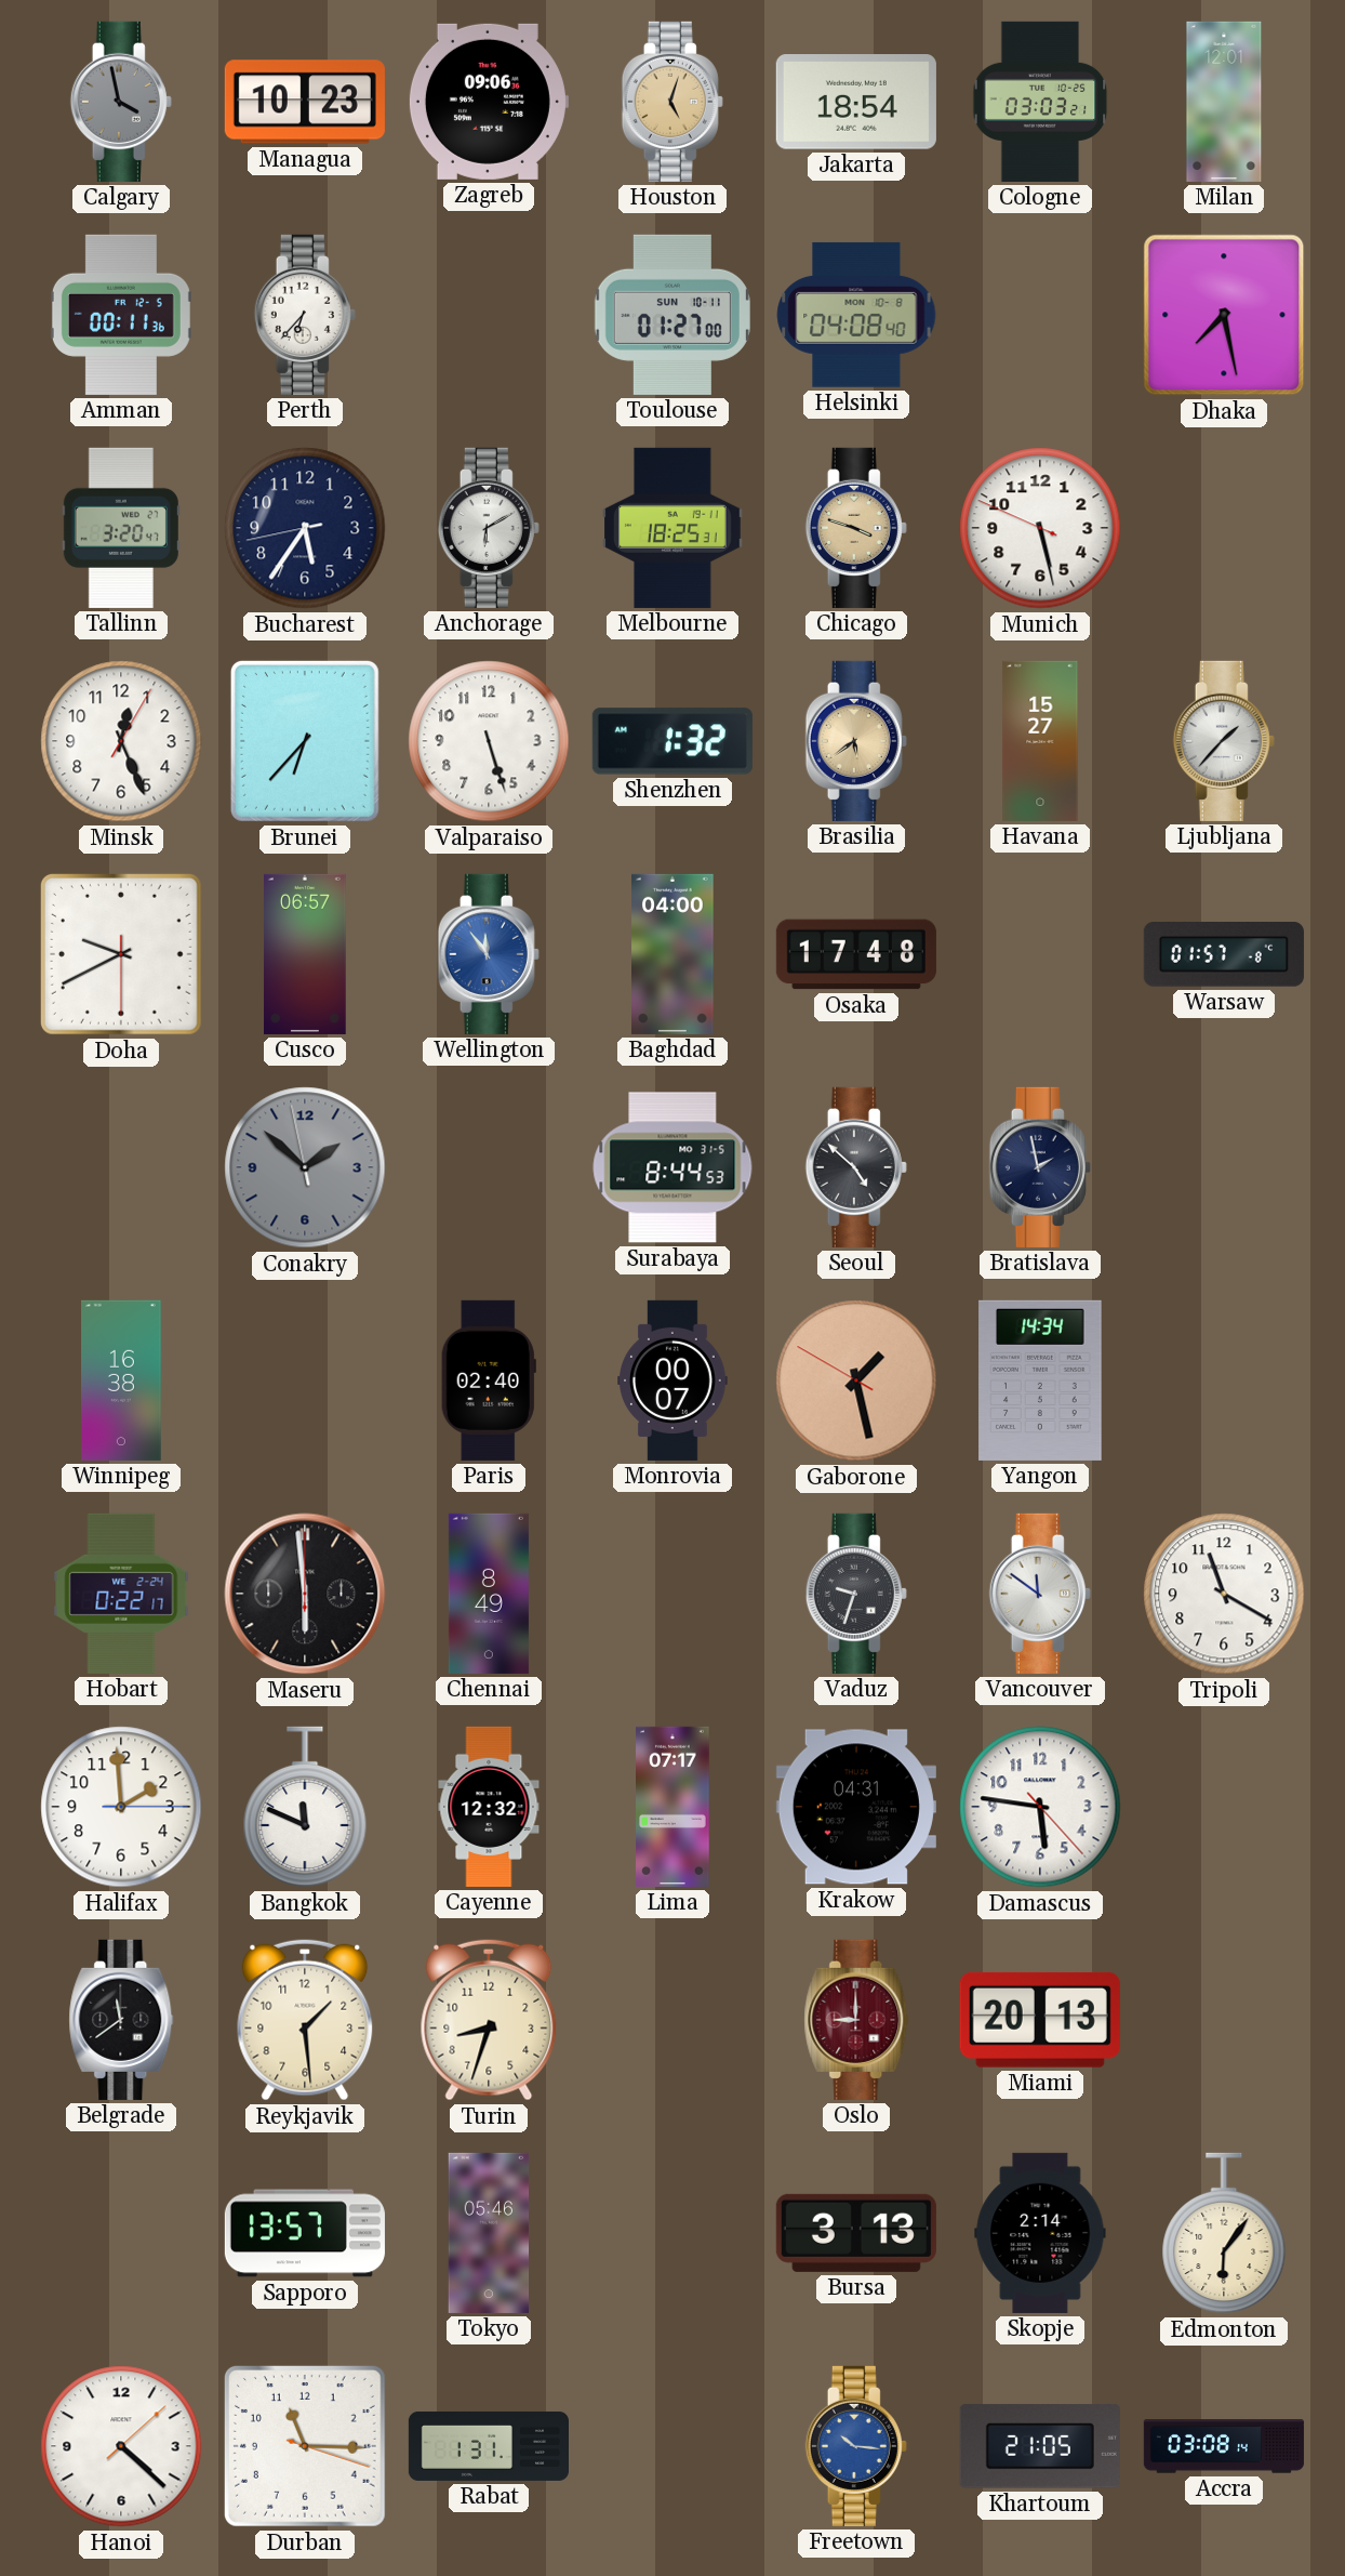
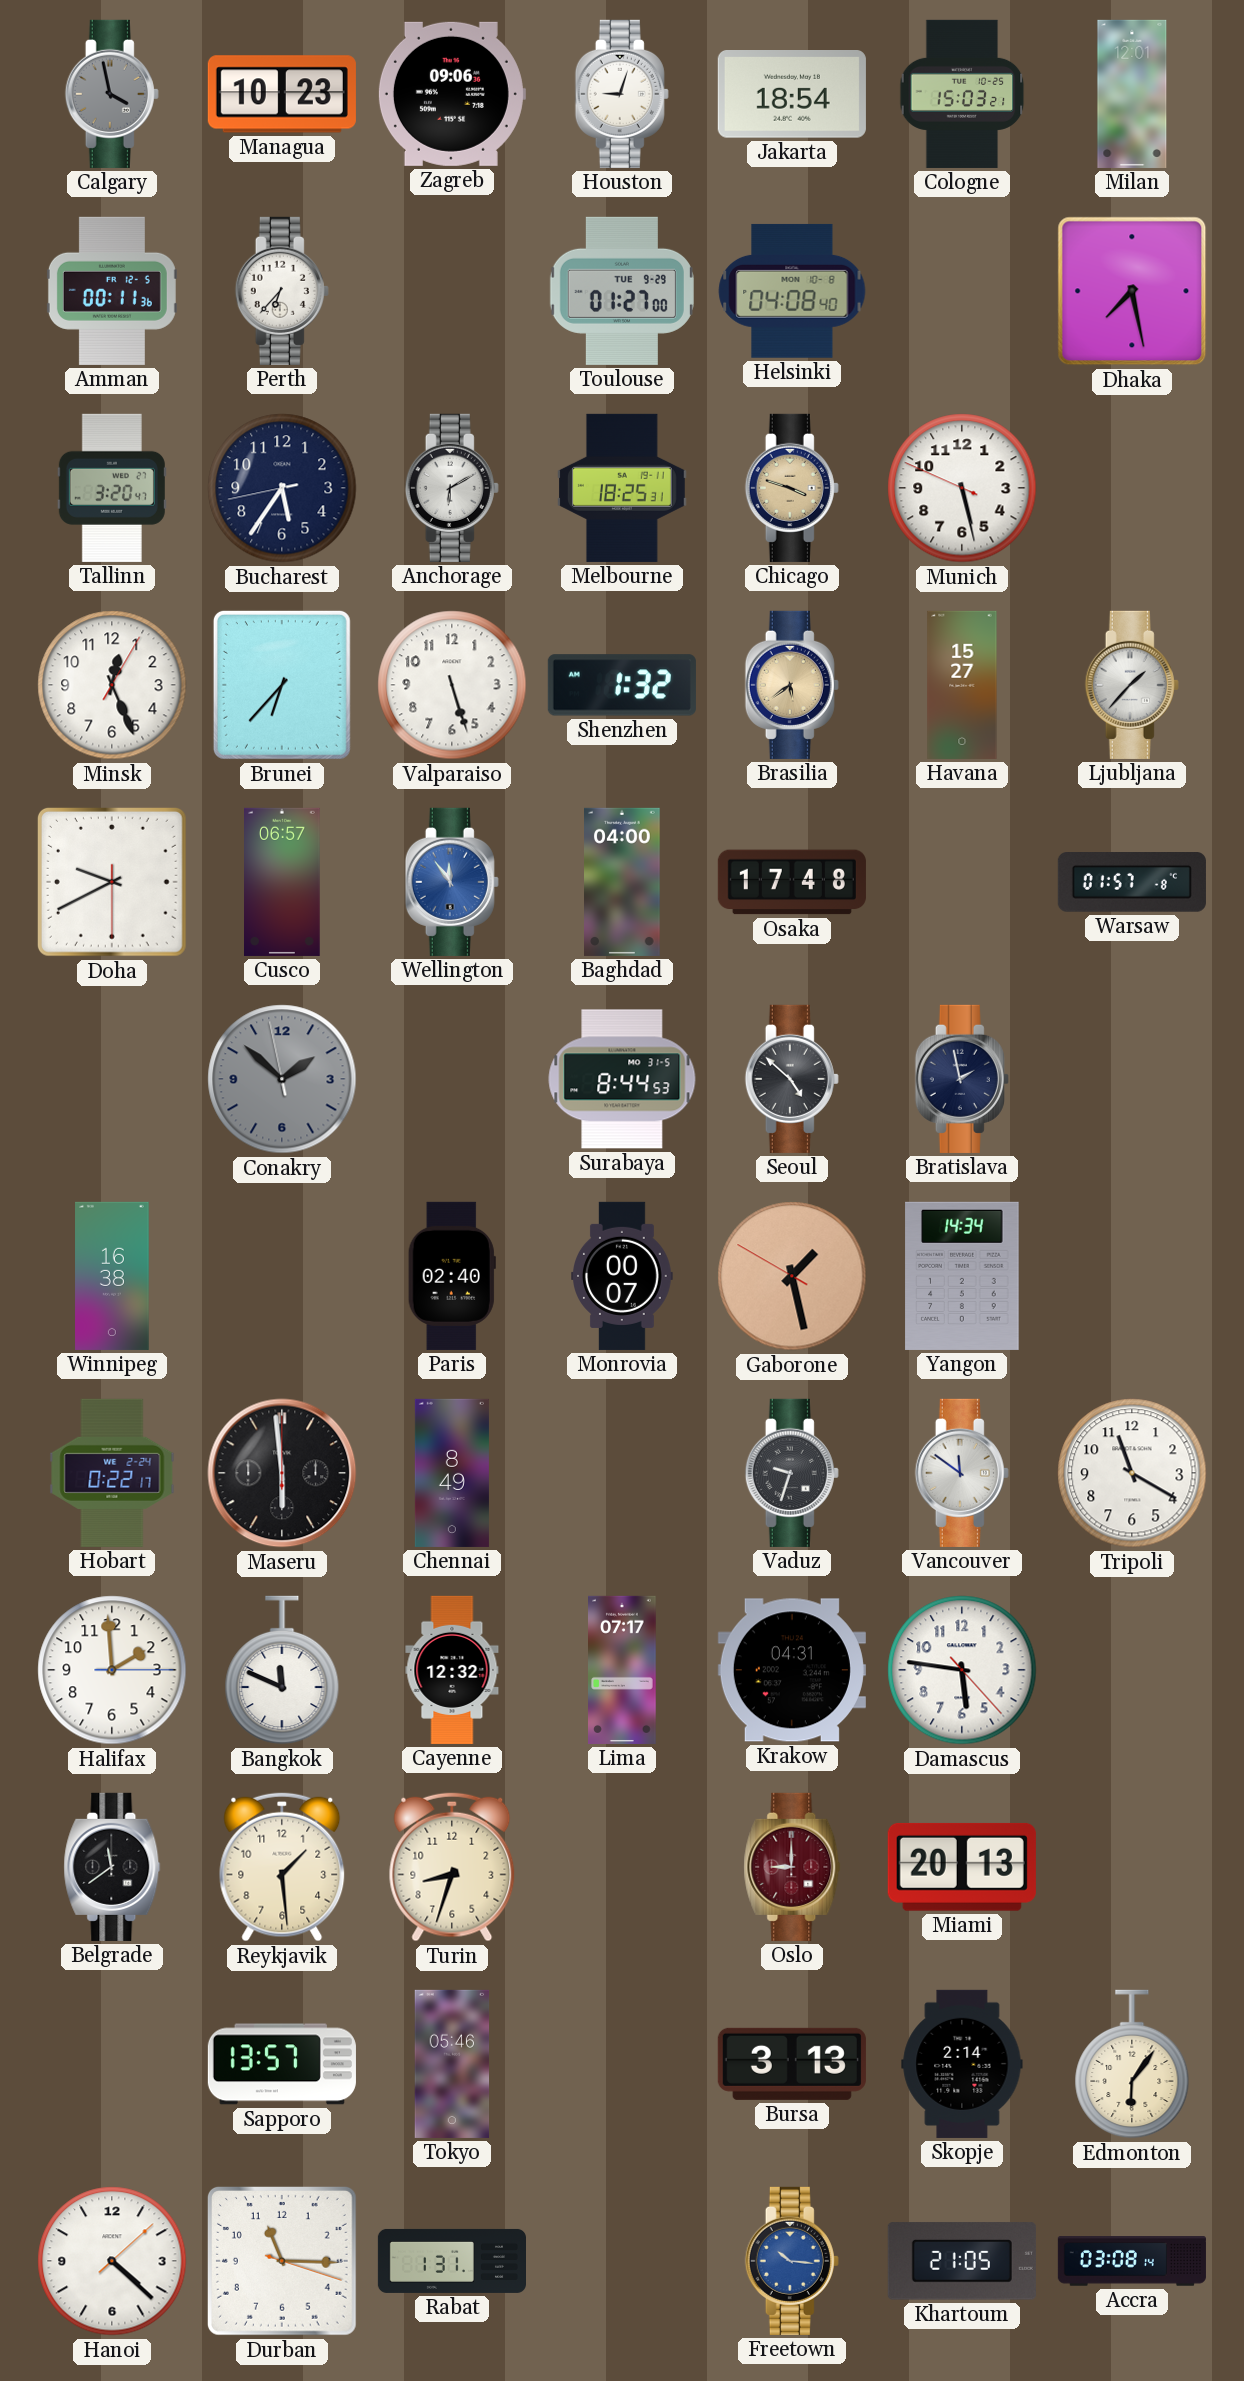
Houston: 5:03 -> 9:03 (622, 94)
Houston dial: champagne -> white (622, 94)
Cologne: 03:03 -> 15:03 (962, 94)
Toulouse date: SUN 10-11 -> TUE 9-29 (622, 291)
